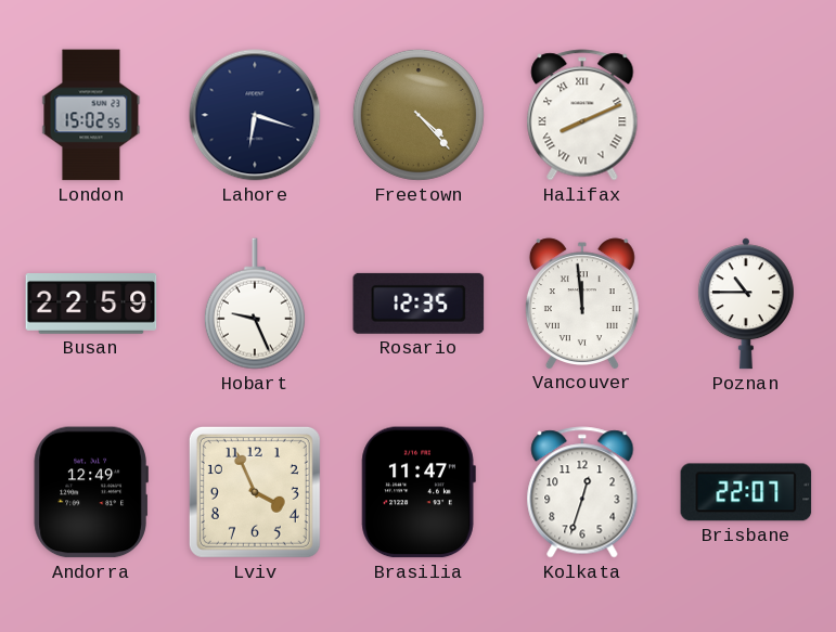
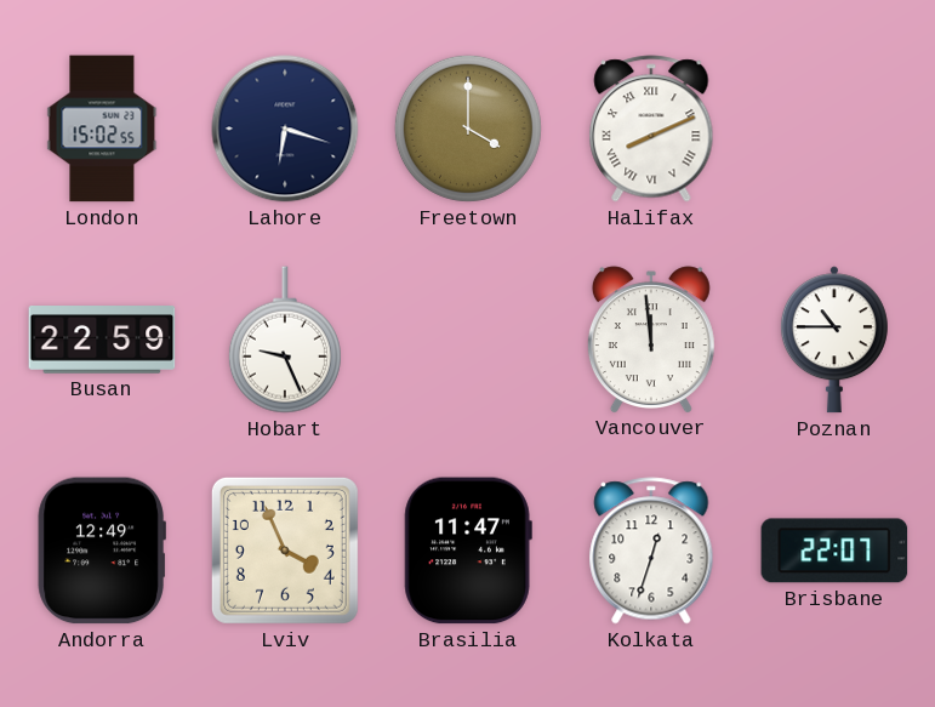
Freetown: 4:23 -> 4:00 (468, 129)
Rosario: 12:35 -> none (419, 304)
